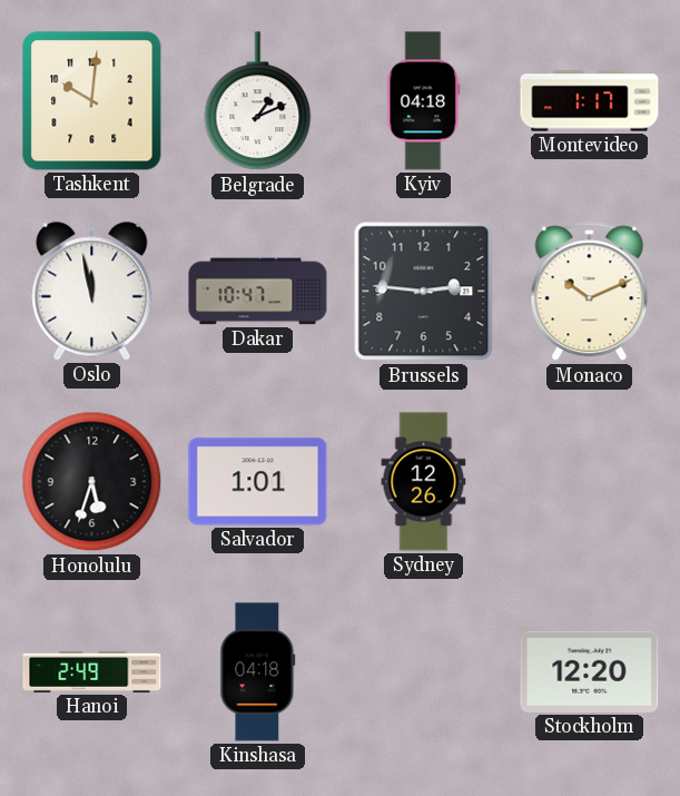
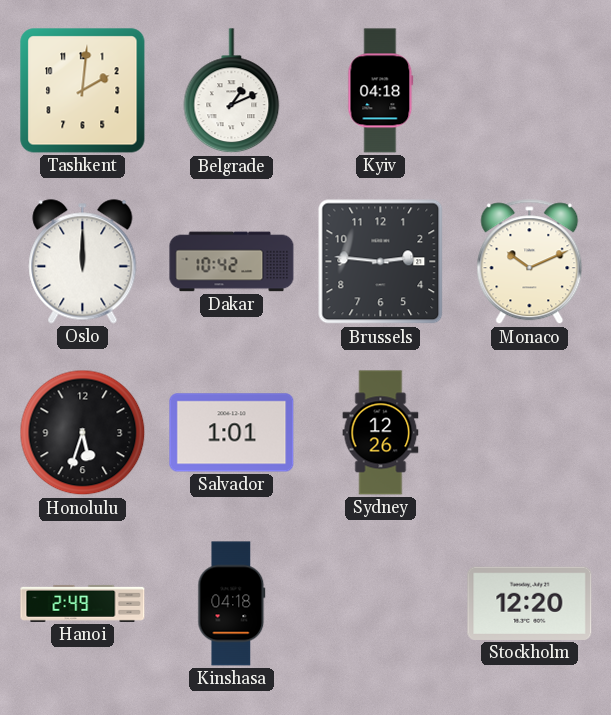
Tashkent: 10:01 -> 2:01 (83, 91)
Montevideo: 1:17 -> none (590, 101)
Oslo: 11:58 -> 12:00 (83, 262)
Dakar: 10:47 -> 10:42 (232, 262)
